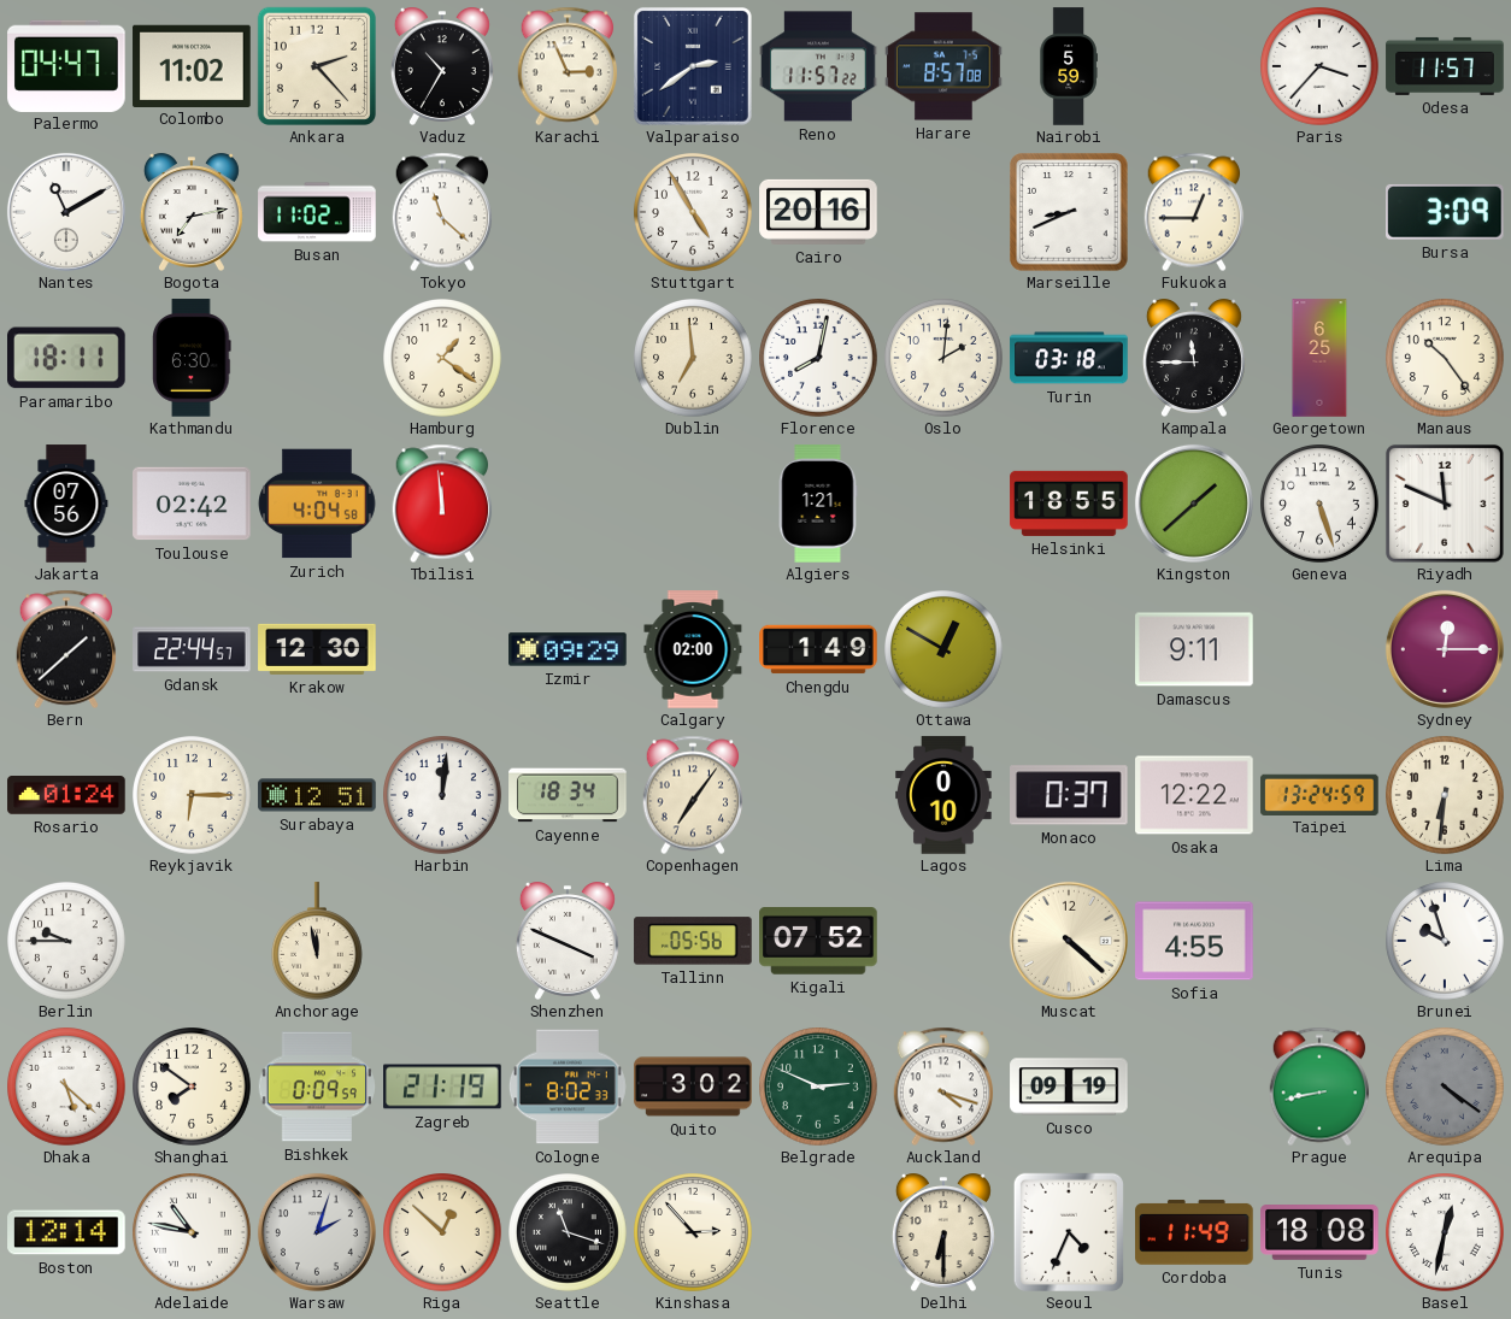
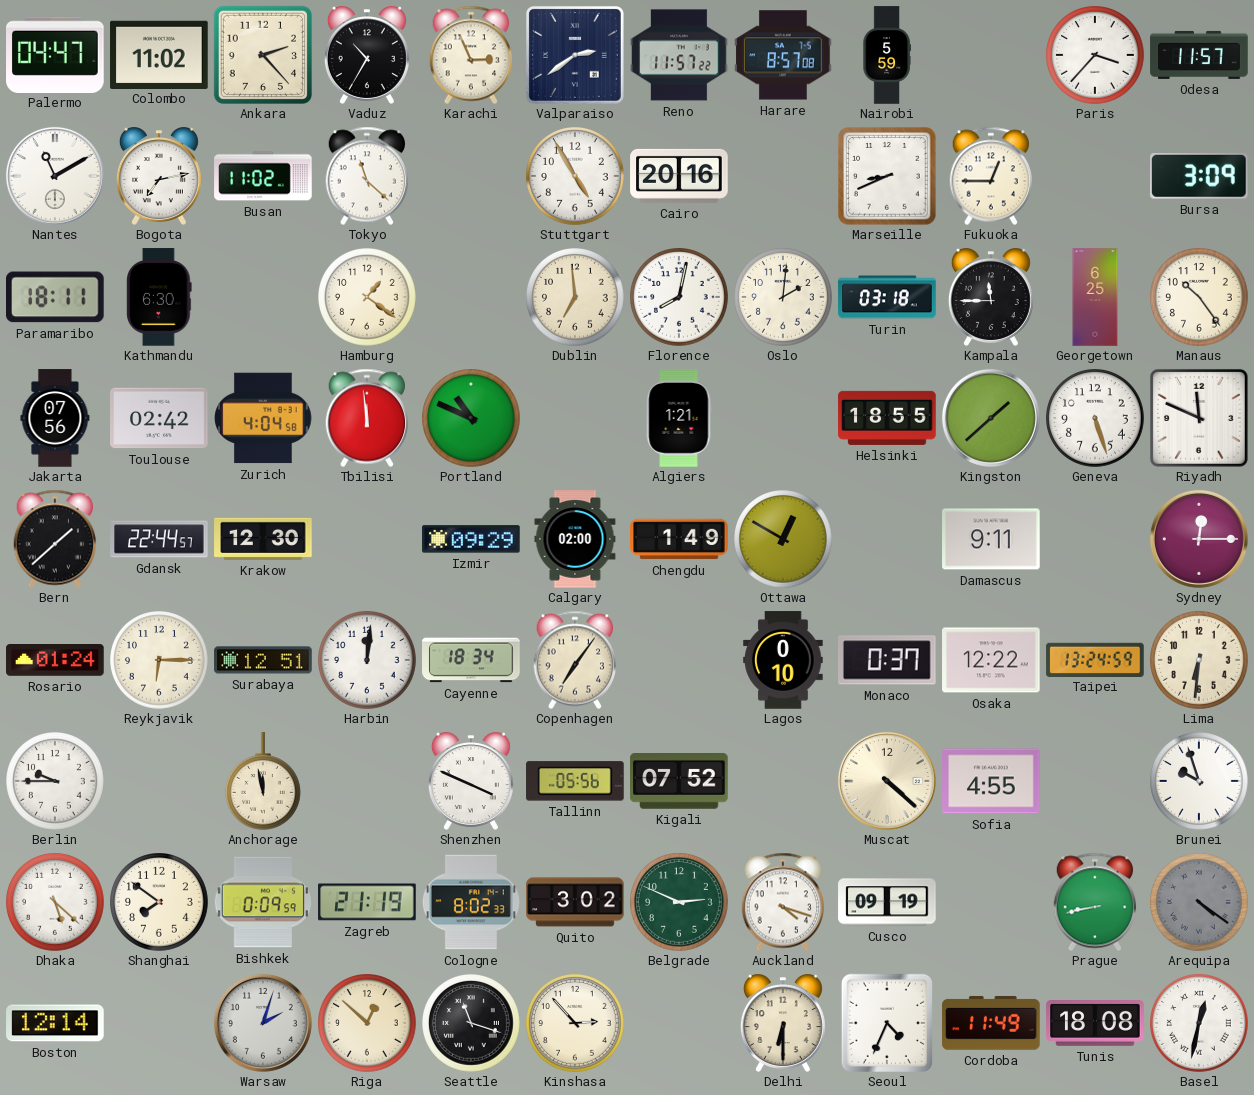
Portland: none -> 10:49 (472, 419)
Adelaide: 10:47 -> none (193, 1233)
